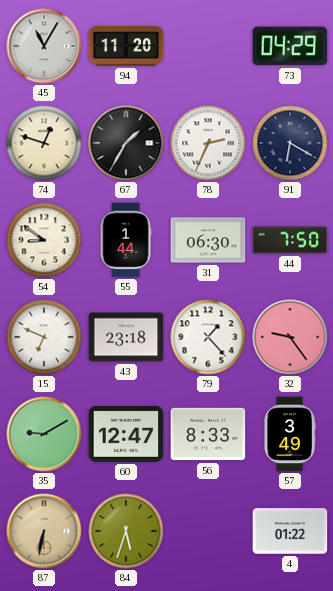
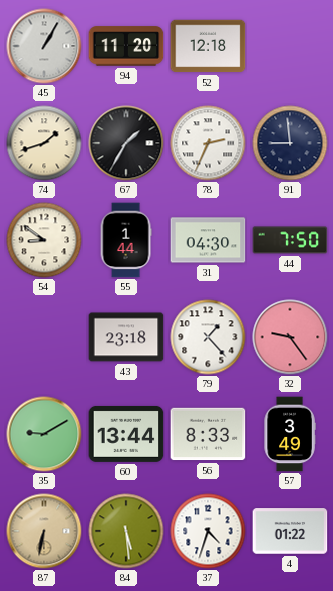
45: 11:05 -> 1:05 (44, 46)
52: none -> 12:18 (208, 46)
73: 04:29 -> none (290, 46)
74: 12:48 -> 1:42 (44, 143)
91: 6:20 -> 8:59 (290, 143)
31: 06:30 -> 04:30 (208, 240)
15: 6:49 -> none (44, 337)
60: 12:47 -> 13:44 (126, 434)
84: 5:33 -> 5:29 (126, 531)
37: none -> 4:33 (208, 531)
